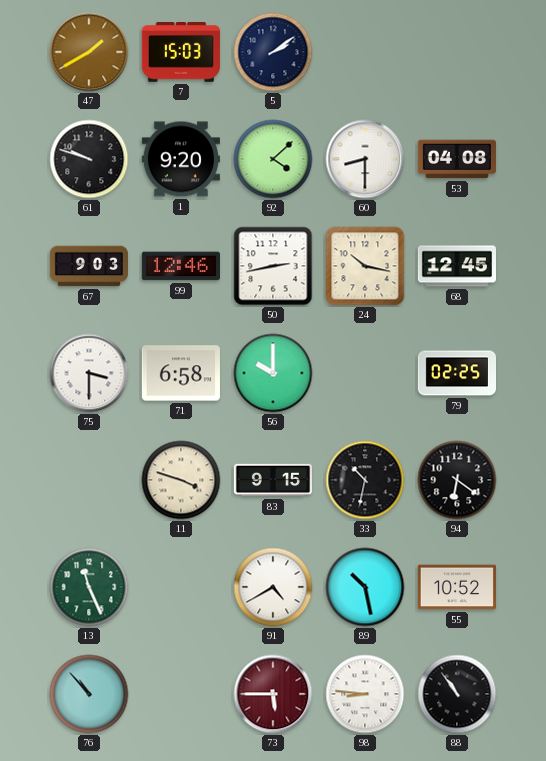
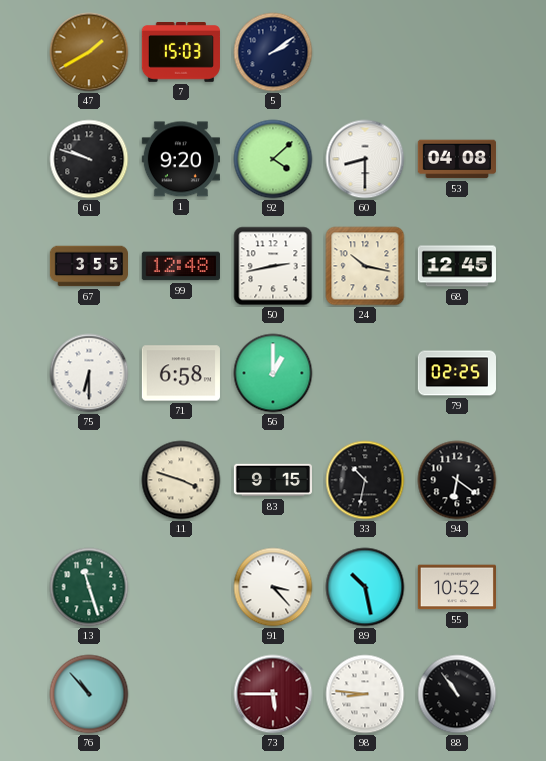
67: 9:03 -> 3:55 (88, 266)
99: 12:46 -> 12:48 (181, 266)
75: 3:30 -> 6:30 (89, 373)
56: 10:00 -> 1:00 (273, 373)
13: 11:26 -> 11:27 (89, 587)
91: 4:40 -> 3:23 (273, 587)
